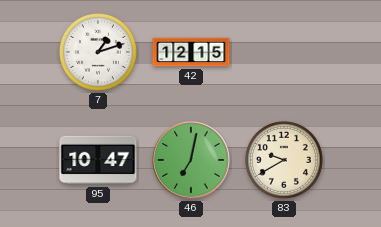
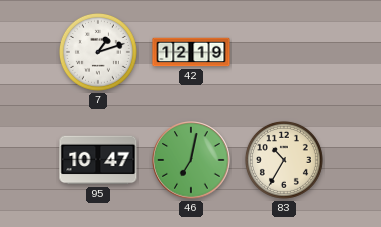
42: 12:15 -> 12:19 (191, 52)
83: 9:40 -> 10:35 (284, 160)
